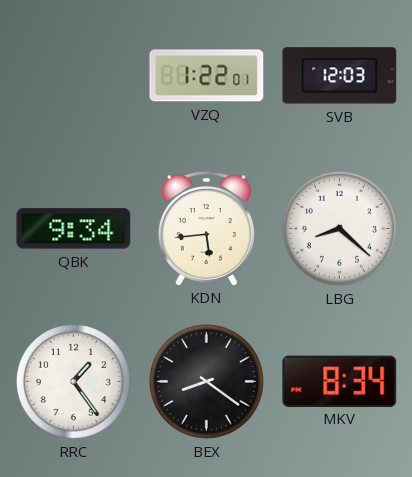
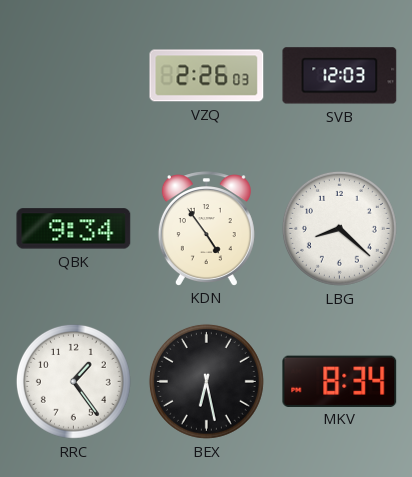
VZQ: 1:22 -> 2:26 (207, 76)
KDN: 5:44 -> 4:54 (206, 228)
BEX: 8:21 -> 6:28 (206, 381)
